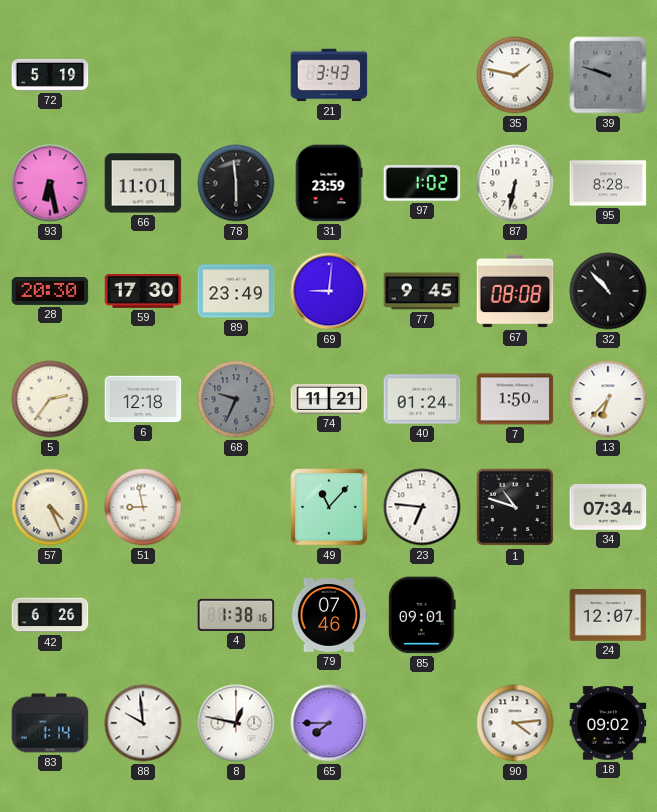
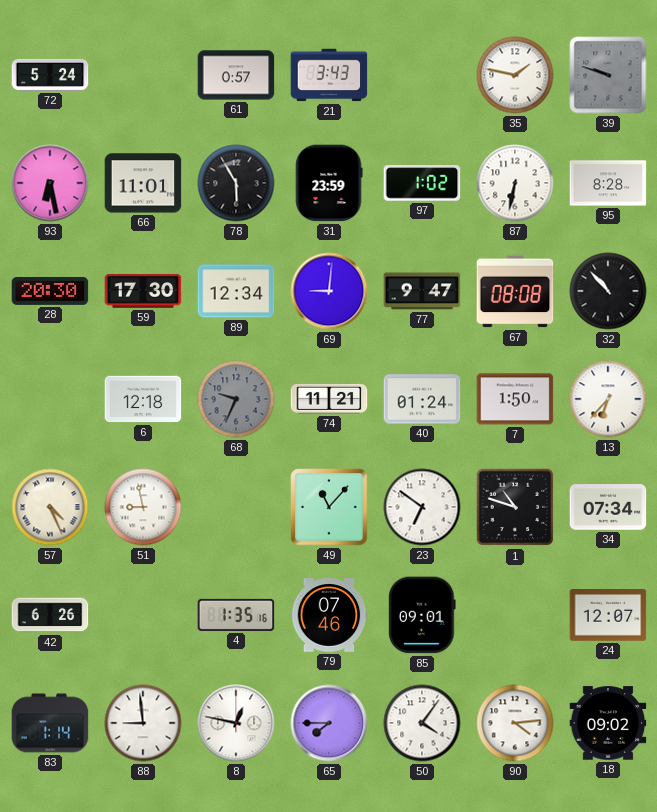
72: 5:19 -> 5:24 (50, 75)
61: none -> 0:57 (236, 75)
78: 5:59 -> 5:55 (236, 183)
89: 23:49 -> 12:34 (236, 291)
77: 9:45 -> 9:47 (422, 291)
5: 2:36 -> none (50, 399)
23: 6:46 -> 6:51 (422, 507)
4: 1:38 -> 1:35 (236, 615)
88: 9:59 -> 8:59 (143, 723)
50: none -> 4:06 (422, 723)
